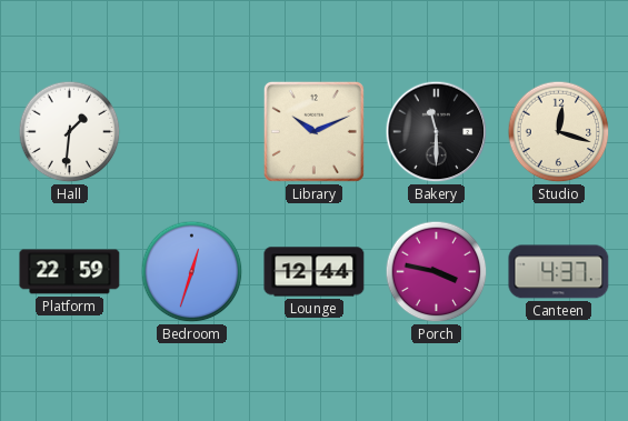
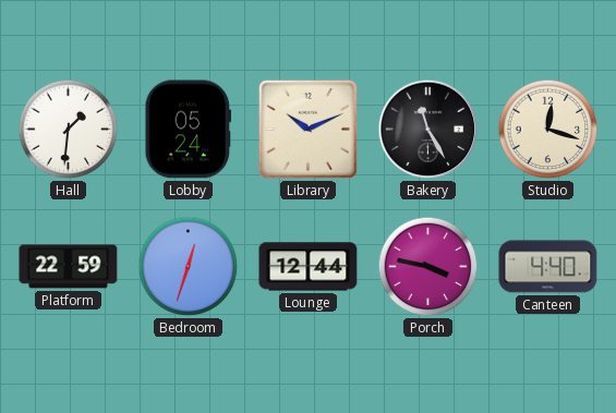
Lobby: none -> 05:24 (189, 130)
Bakery: 11:30 -> 11:25 (428, 130)
Canteen: 4:37 -> 4:40 (548, 267)
